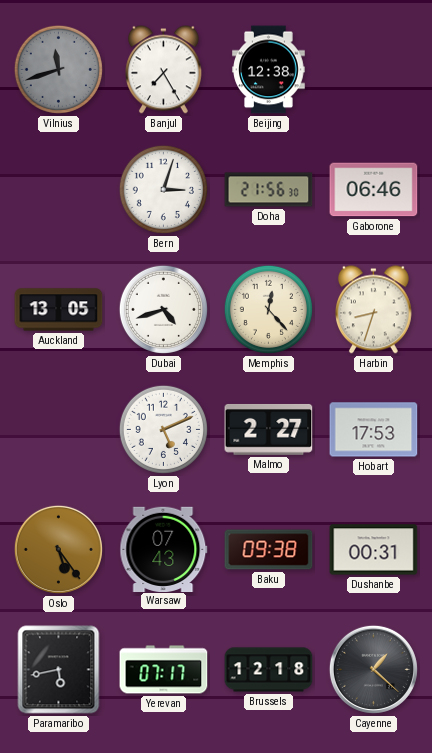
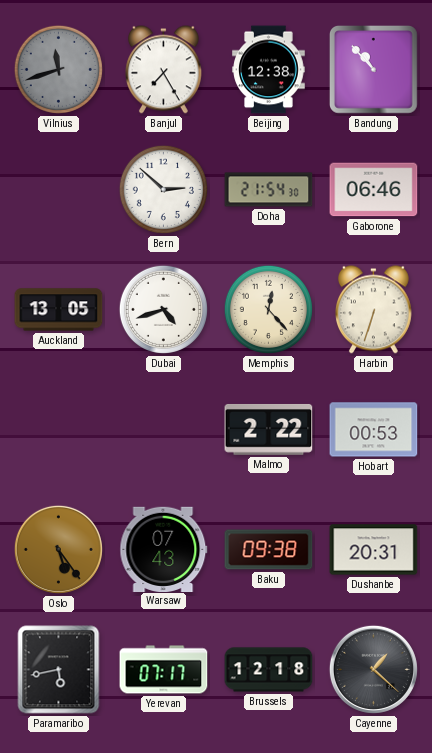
Bandung: none -> 10:53 (374, 70)
Bern: 3:03 -> 2:52 (163, 189)
Doha: 21:56 -> 21:54 (269, 190)
Harbin: 8:33 -> 6:33 (373, 310)
Lyon: 5:11 -> none (163, 429)
Malmo: 2:27 -> 2:22 (269, 429)
Hobart: 17:53 -> 00:53 (374, 430)
Dushanbe: 00:31 -> 20:31 (374, 550)
